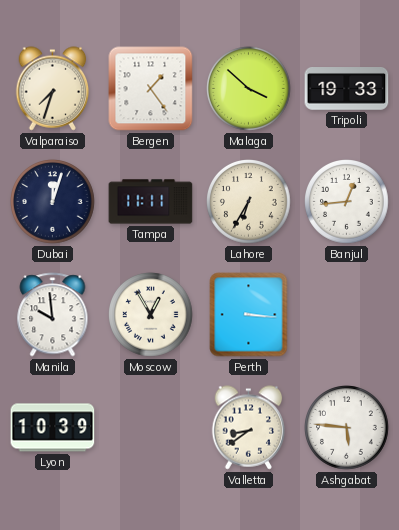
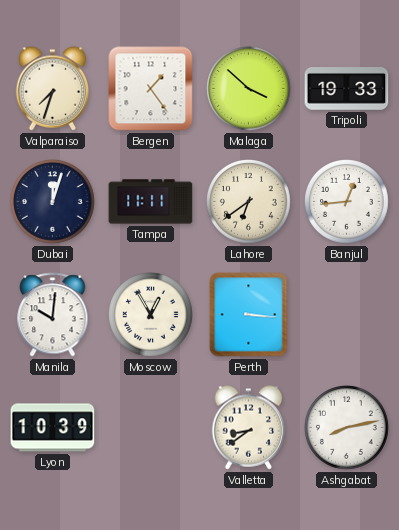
Lahore: 6:35 -> 6:39 (249, 202)
Manila: 9:59 -> 10:01 (53, 315)
Ashgabat: 5:46 -> 8:13 (347, 428)
